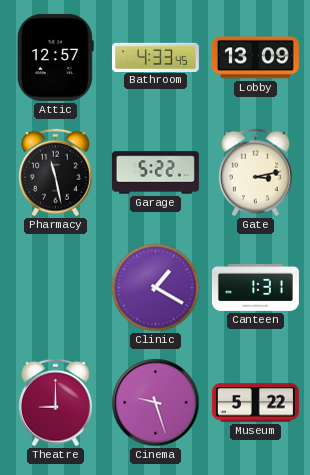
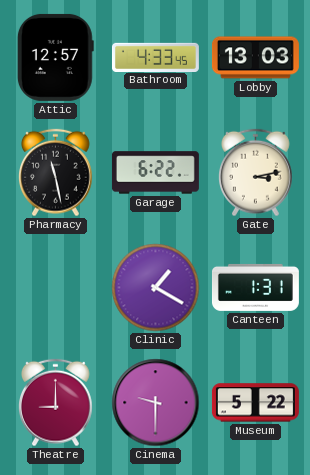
Lobby: 13:09 -> 13:03 (255, 58)
Garage: 5:22 -> 6:22 (155, 173)
Cinema: 9:27 -> 9:30 (156, 403)
